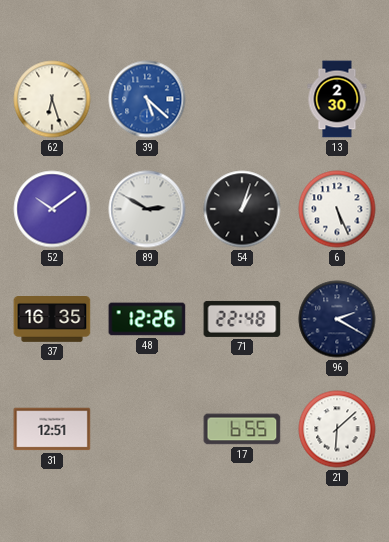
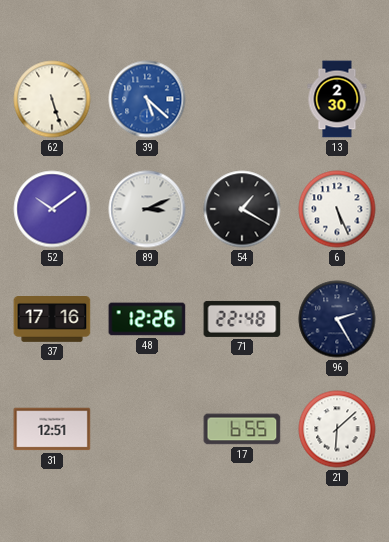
62: 6:27 -> 5:27 (52, 99)
89: 2:50 -> 3:11 (147, 209)
54: 1:03 -> 1:20 (242, 209)
37: 16:35 -> 17:16 (52, 320)
96: 2:20 -> 2:25 (337, 319)
